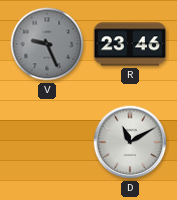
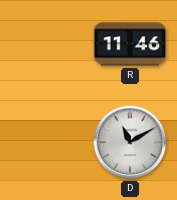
V: 9:26 -> none (47, 44)
R: 23:46 -> 11:46 (130, 44)
